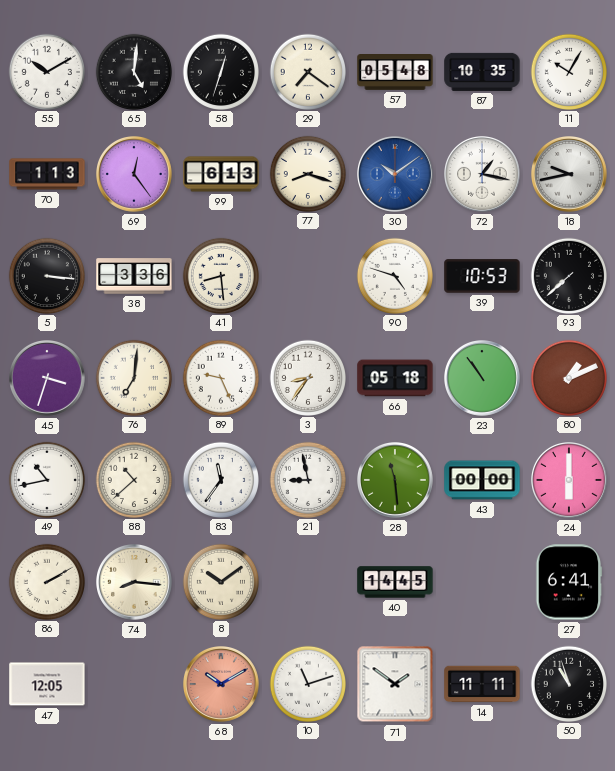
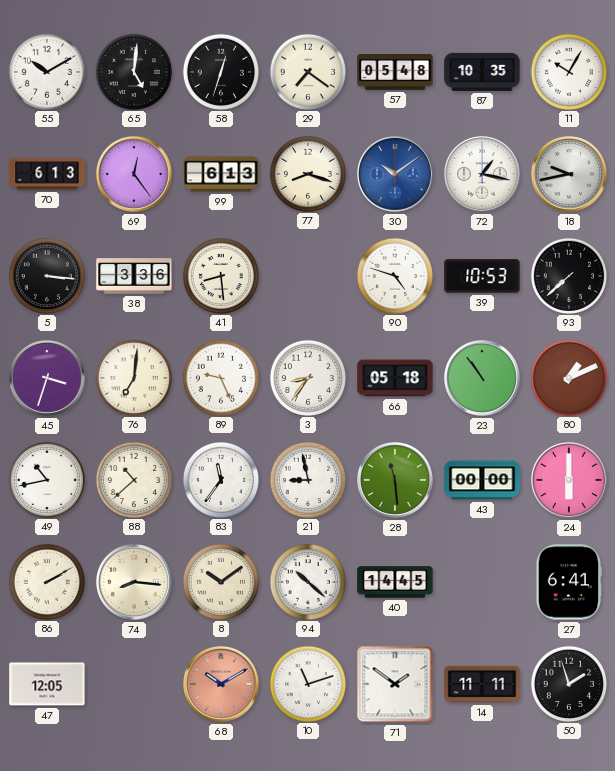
70: 1:13 -> 6:13 (47, 174)
94: none -> 10:22 (307, 581)
50: 10:57 -> 1:57 (568, 683)
